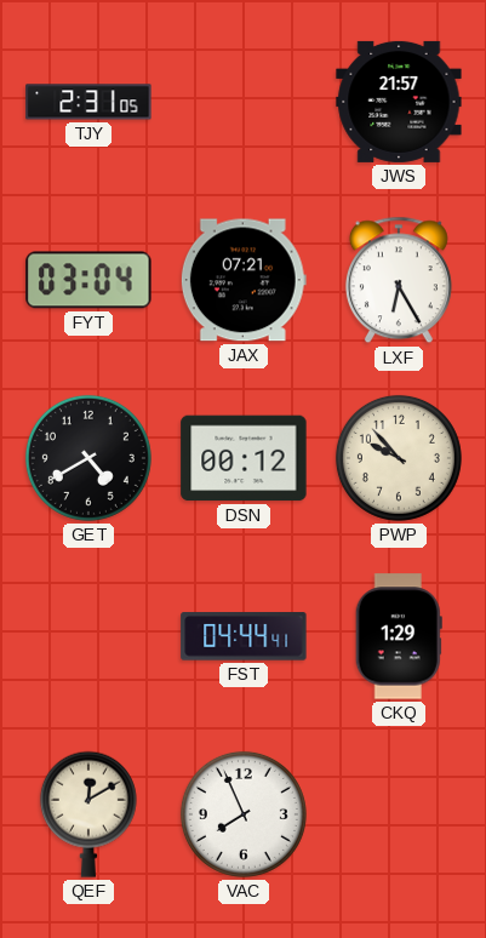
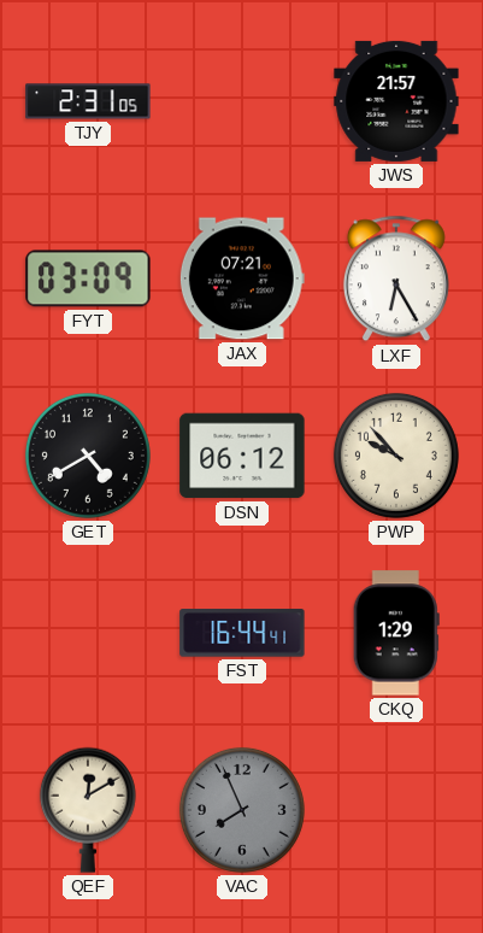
FYT: 03:04 -> 03:09 (88, 278)
DSN: 00:12 -> 06:12 (242, 456)
FST: 04:44 -> 16:44 (242, 633)
VAC dial: white -> grey (242, 810)
